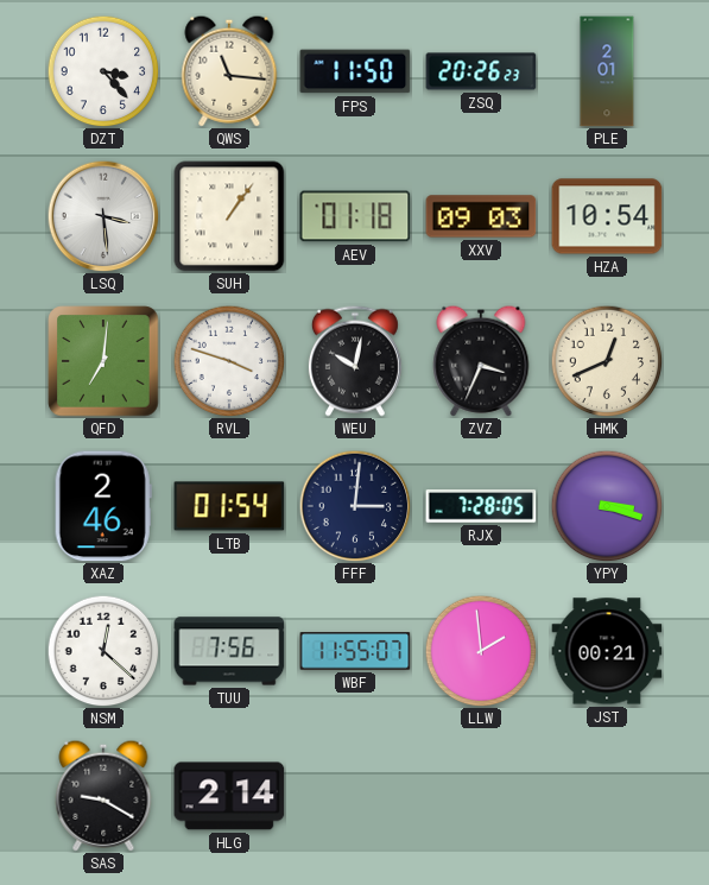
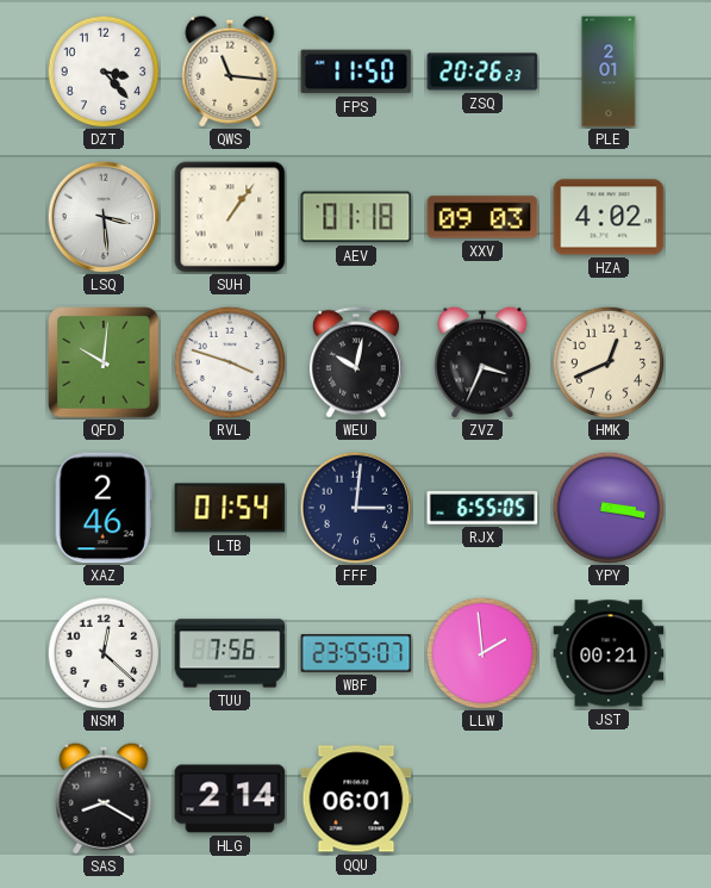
HZA: 10:54 -> 4:02 (609, 217)
QFD: 7:01 -> 10:01 (104, 362)
RJX: 7:28 -> 6:55 (482, 508)
YPY: 3:18 -> 3:17 (609, 508)
WBF: 11:55 -> 23:55 (356, 653)
SAS: 9:20 -> 8:20 (104, 799)
QQU: none -> 06:01 (356, 799)
